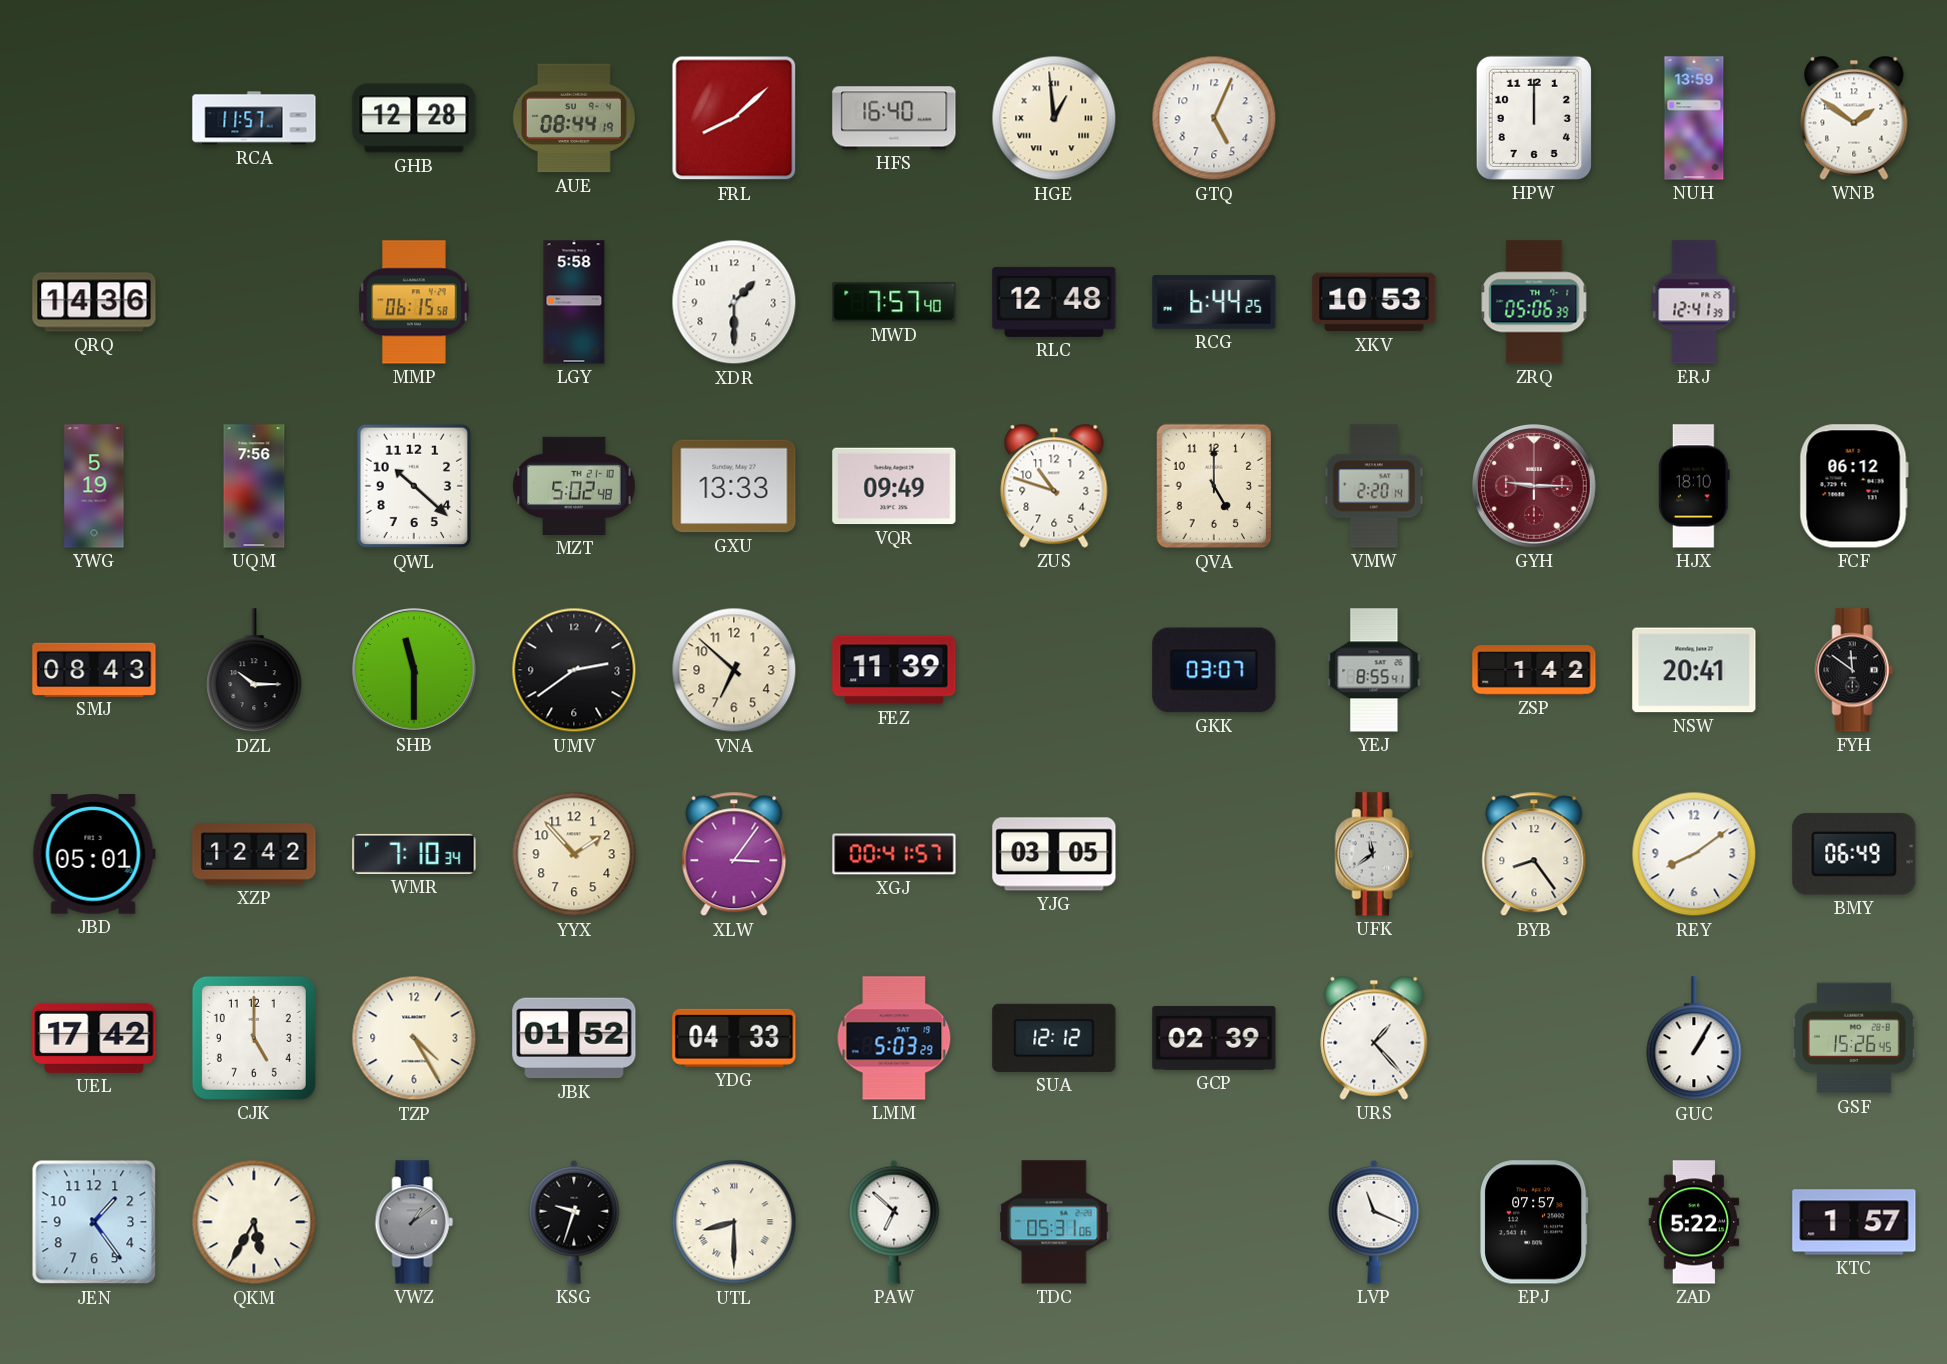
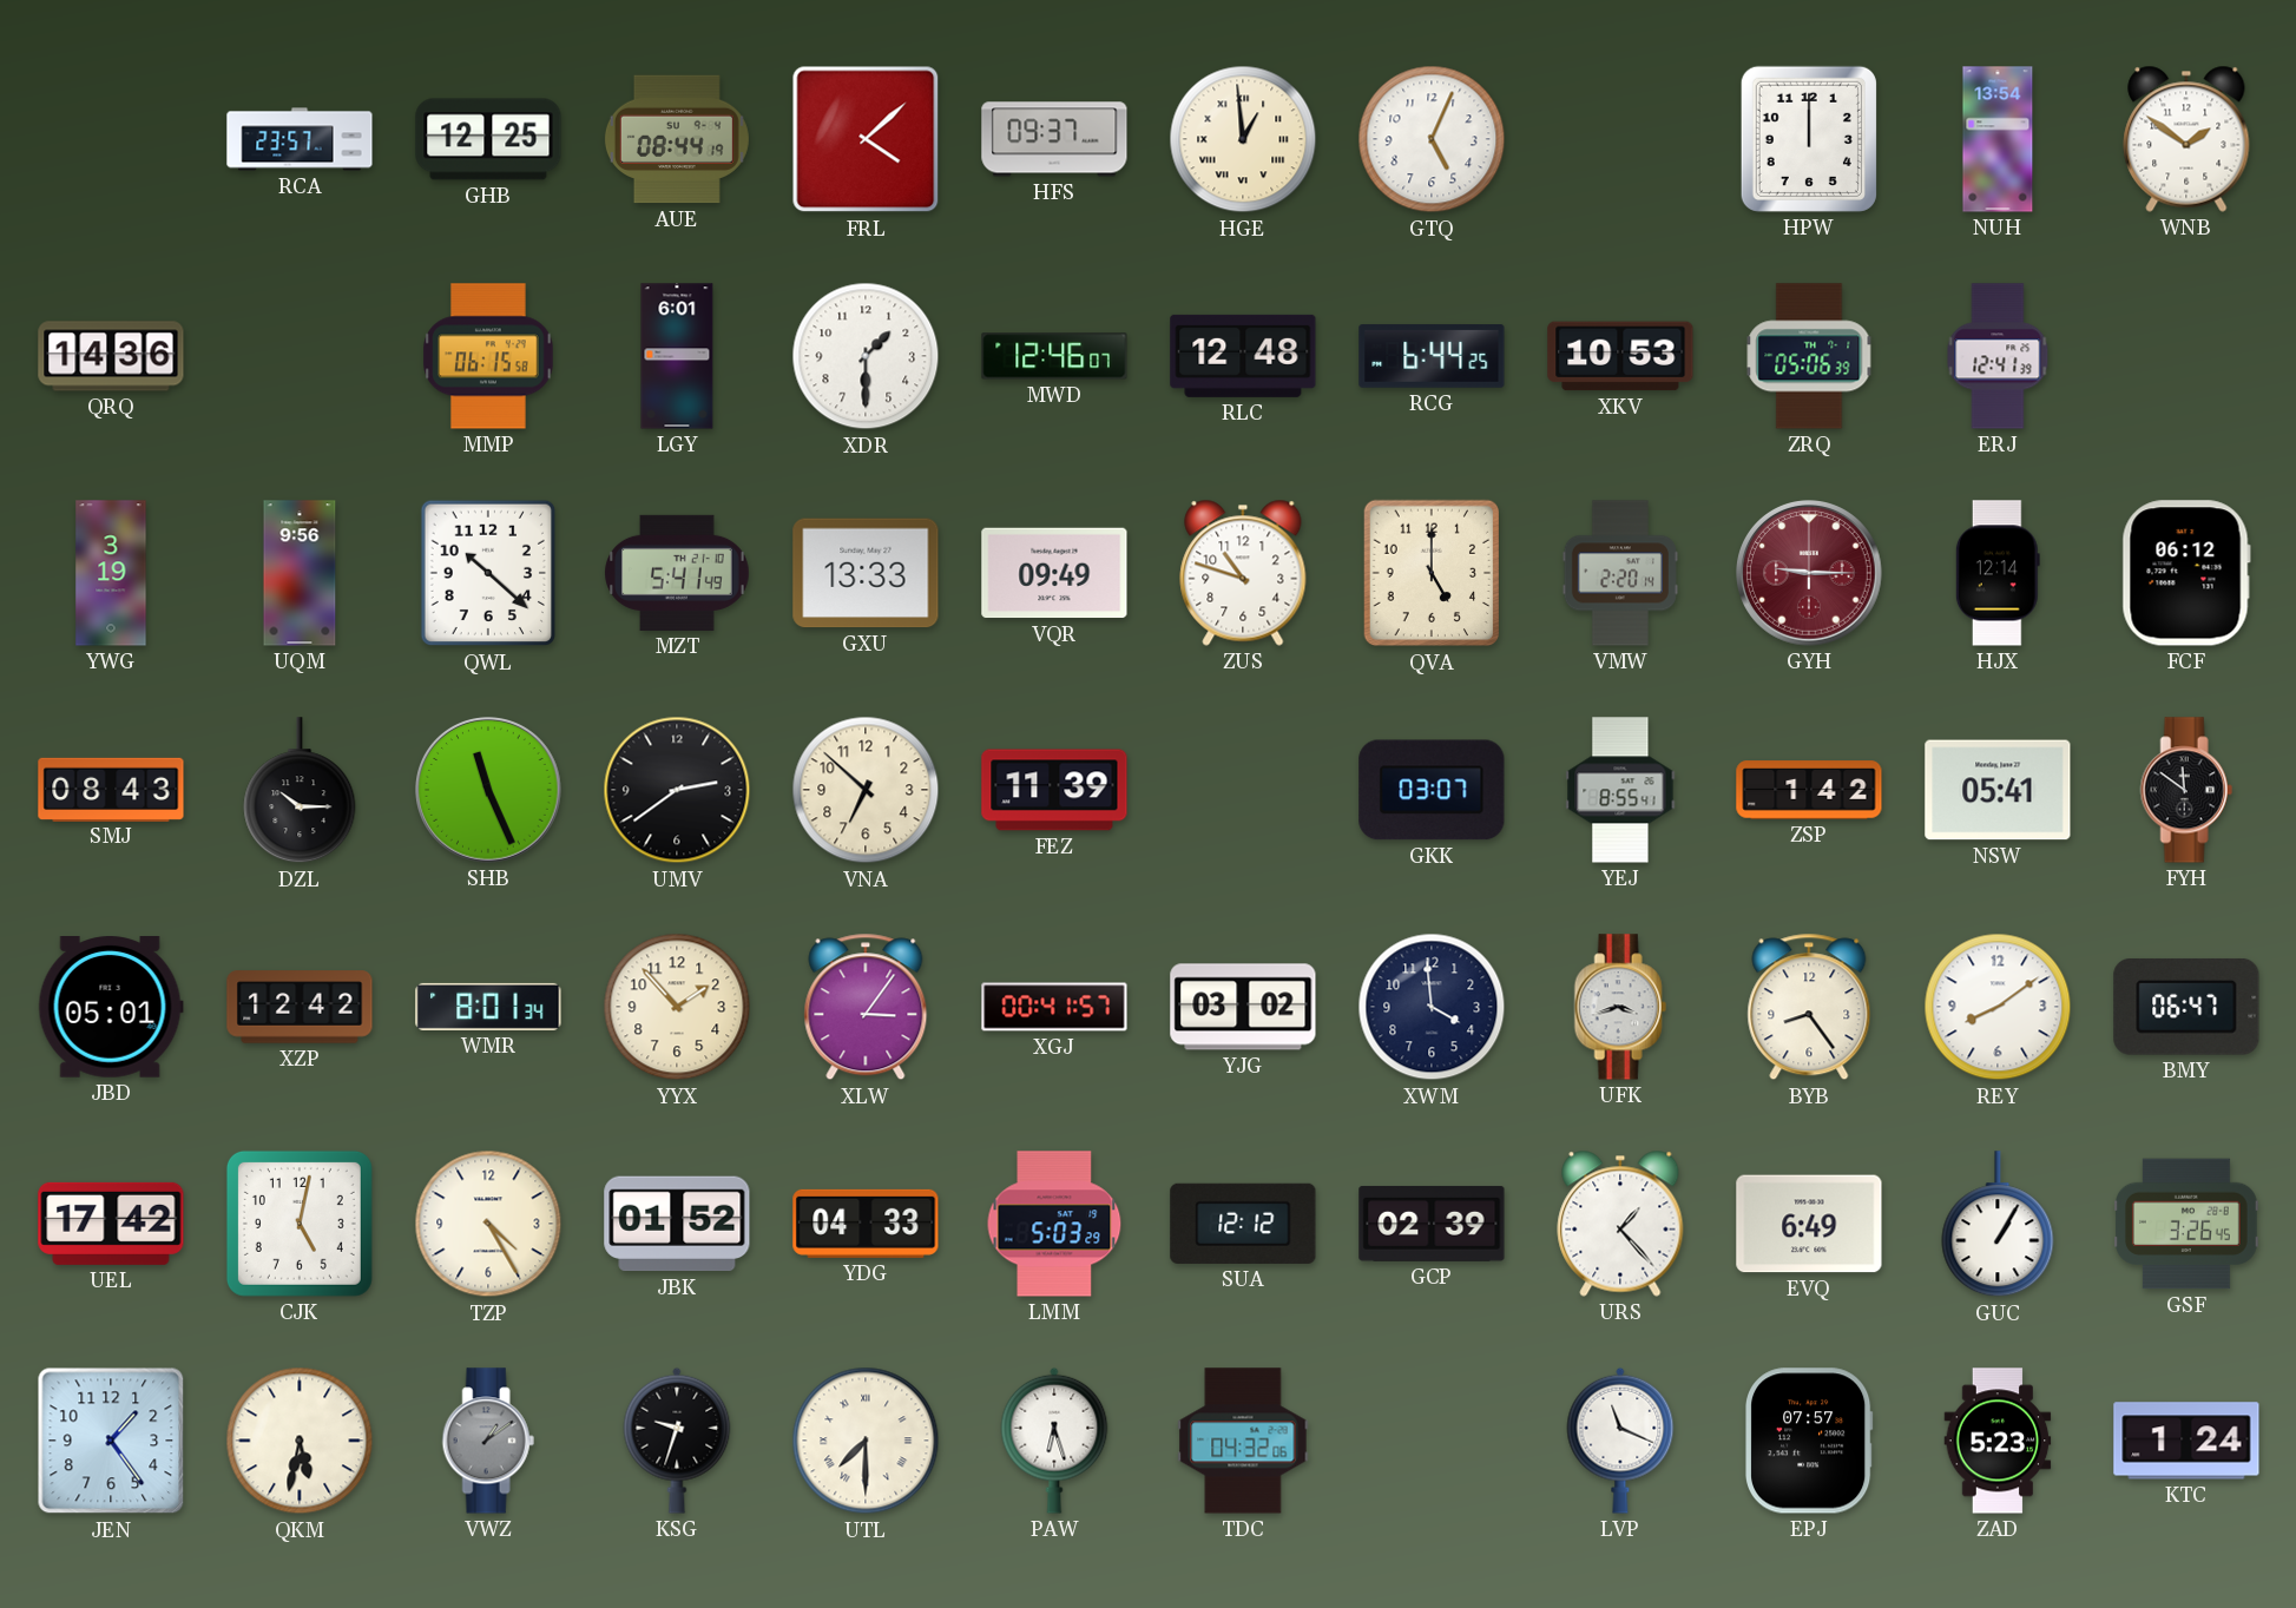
RCA: 11:57 -> 23:57 (300, 139)
GHB: 12:28 -> 12:25 (488, 139)
FRL: 8:08 -> 4:08 (866, 139)
HFS: 16:40 -> 09:37 (1054, 139)
NUH: 13:59 -> 13:54 (1998, 139)
LGY: 5:58 -> 6:01 (677, 356)
MWD: 7:57 -> 12:46 (1054, 356)
YWG: 5:19 -> 3:19 (111, 573)
UQM: 7:56 -> 9:56 (300, 573)
MZT: 5:02 -> 5:41 (677, 573)
HJX: 18:10 -> 12:14 (1998, 573)
SHB: 11:30 -> 11:26 (489, 791)
NSW: 20:41 -> 05:41 (1998, 790)
WMR: 7:10 -> 8:01 (488, 1007)
YJG: 03:05 -> 03:02 (1243, 1007)
XWM: none -> 3:59 (1432, 1007)
UFK: 11:39 -> 3:42 (1620, 1007)
BMY: 06:49 -> 06:47 (2186, 1007)
CJK: 5:00 -> 5:02 (300, 1224)
EVQ: none -> 6:49 (1809, 1224)
GSF: 15:26 -> 3:26 (2188, 1224)
QKM: 5:35 -> 5:32 (300, 1441)
UTL: 8:30 -> 7:30 (866, 1441)
PAW: 6:52 -> 6:27 (1054, 1441)
TDC: 05:31 -> 04:32 (1243, 1441)
ZAD: 5:22 -> 5:23 (1998, 1441)
KTC: 1:57 -> 1:24 (2186, 1441)
